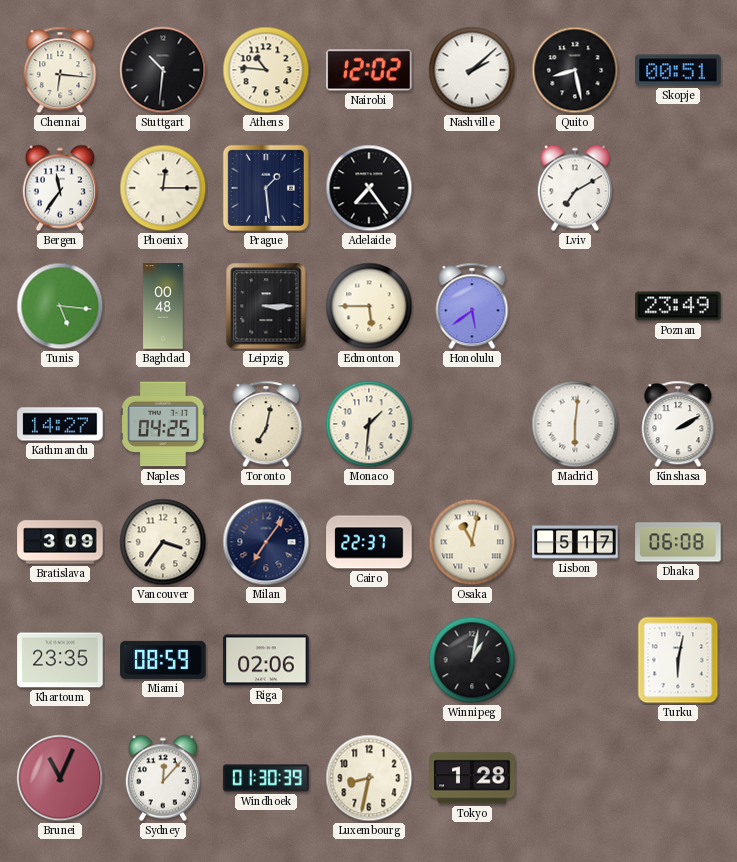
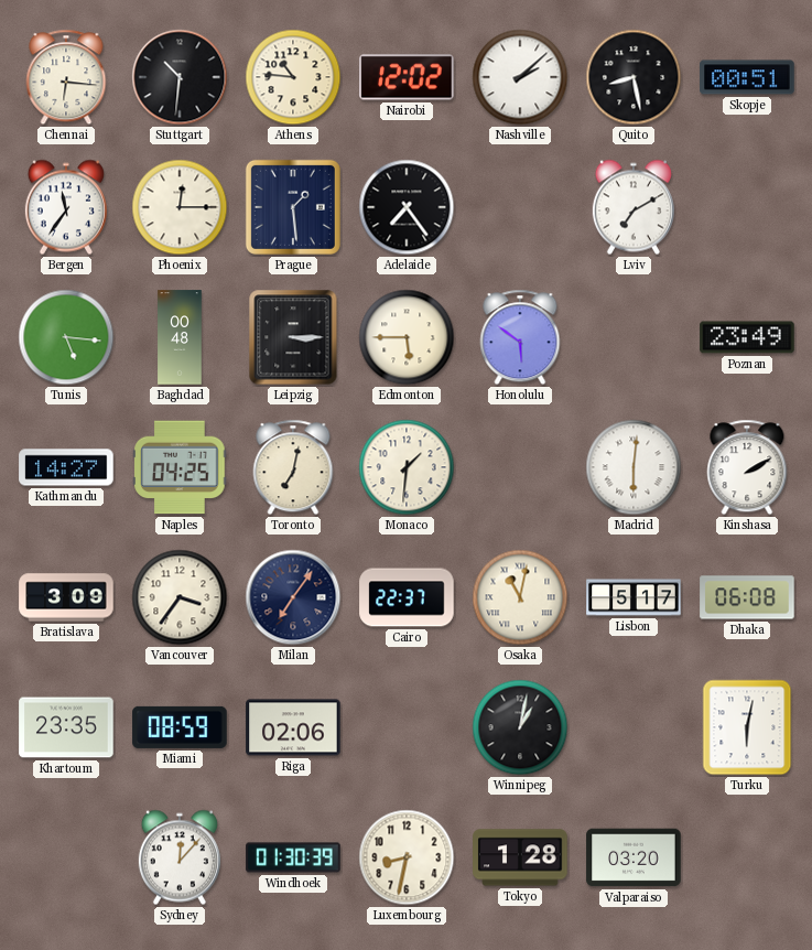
Honolulu: 5:39 -> 5:51 (520, 337)
Brunei: 11:04 -> none (60, 778)
Valparaiso: none -> 03:20 (634, 857)
